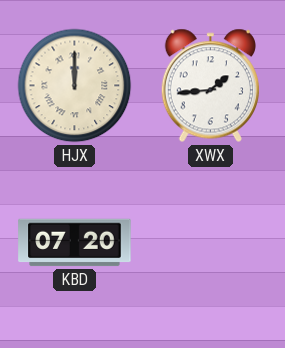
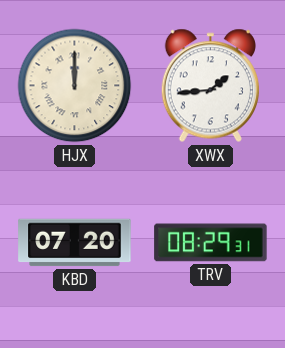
TRV: none -> 08:29 (211, 243)
